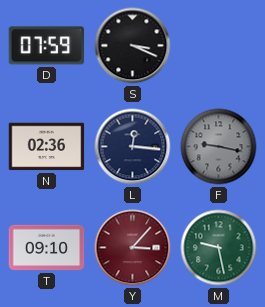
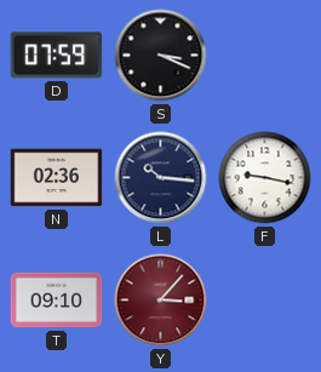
L: 12:16 -> 10:16 (161, 178)
F dial: grey -> white (265, 178)
M: 9:28 -> none (219, 248)
